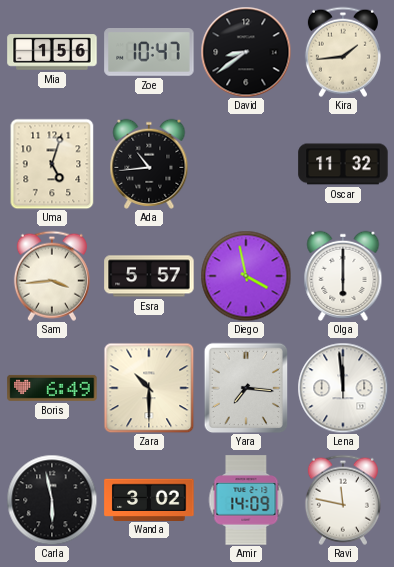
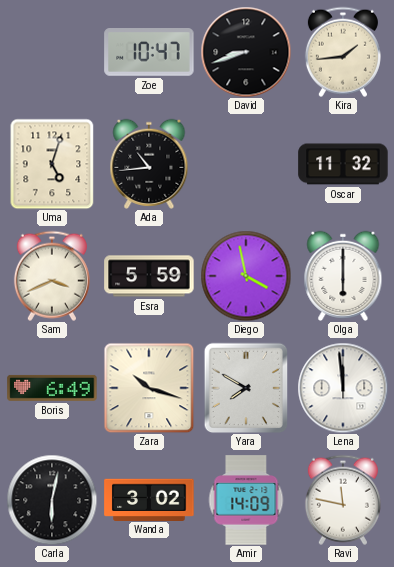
Mia: 1:56 -> none (52, 52)
David: 8:39 -> 8:42 (246, 52)
Sam: 3:44 -> 3:41 (52, 276)
Esra: 5:57 -> 5:59 (149, 276)
Zara: 10:30 -> 10:18 (149, 388)
Yara: 7:16 -> 7:50 (246, 388)
Carla: 5:58 -> 6:02 (52, 500)
